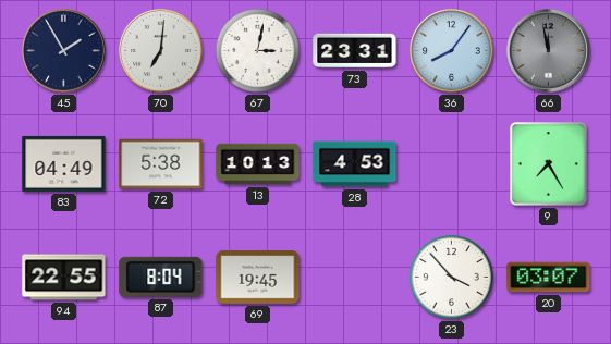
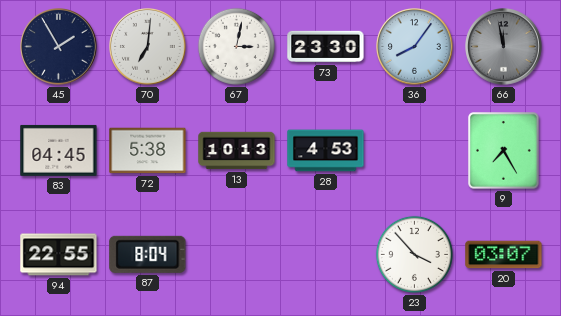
73: 23:31 -> 23:30 (326, 47)
83: 04:49 -> 04:45 (59, 150)
69: 19:45 -> none (258, 278)
